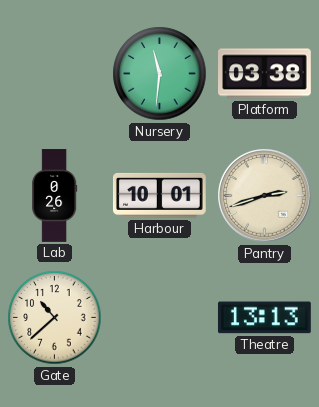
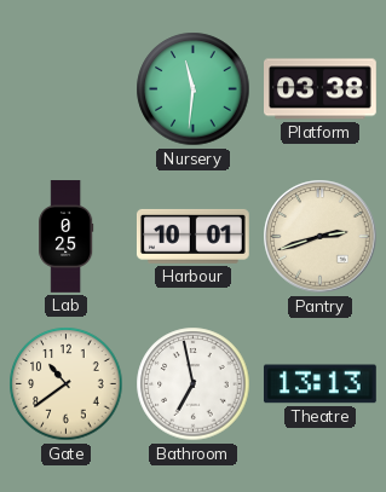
Lab: 0:26 -> 0:25 (67, 237)
Gate: 10:38 -> 10:39 (67, 384)
Bathroom: none -> 6:58 (194, 384)
